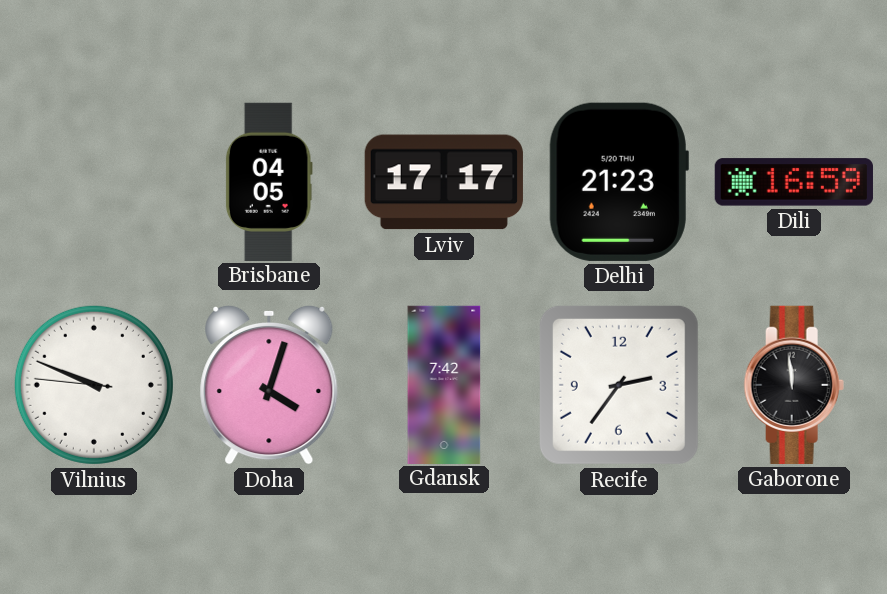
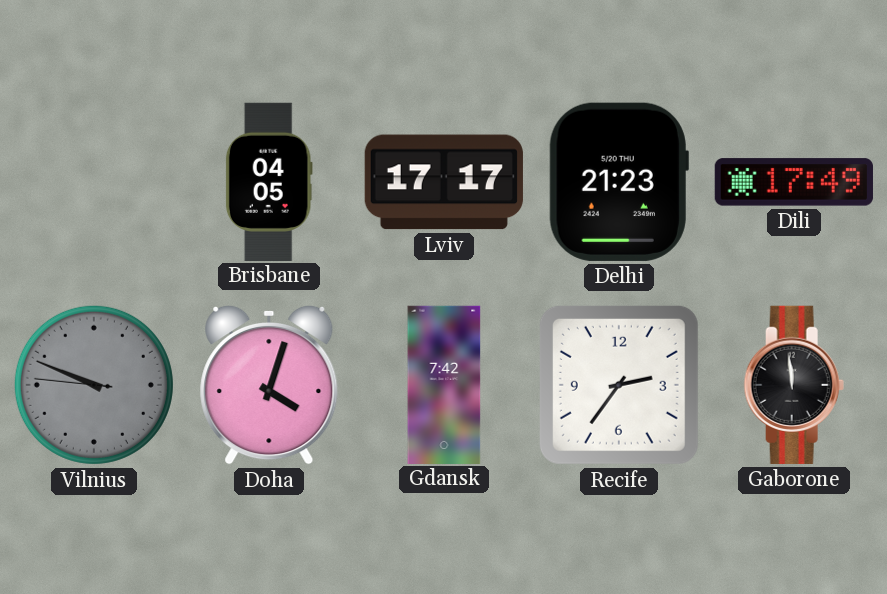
Dili: 16:59 -> 17:49 (794, 182)
Vilnius dial: white -> grey (94, 385)
